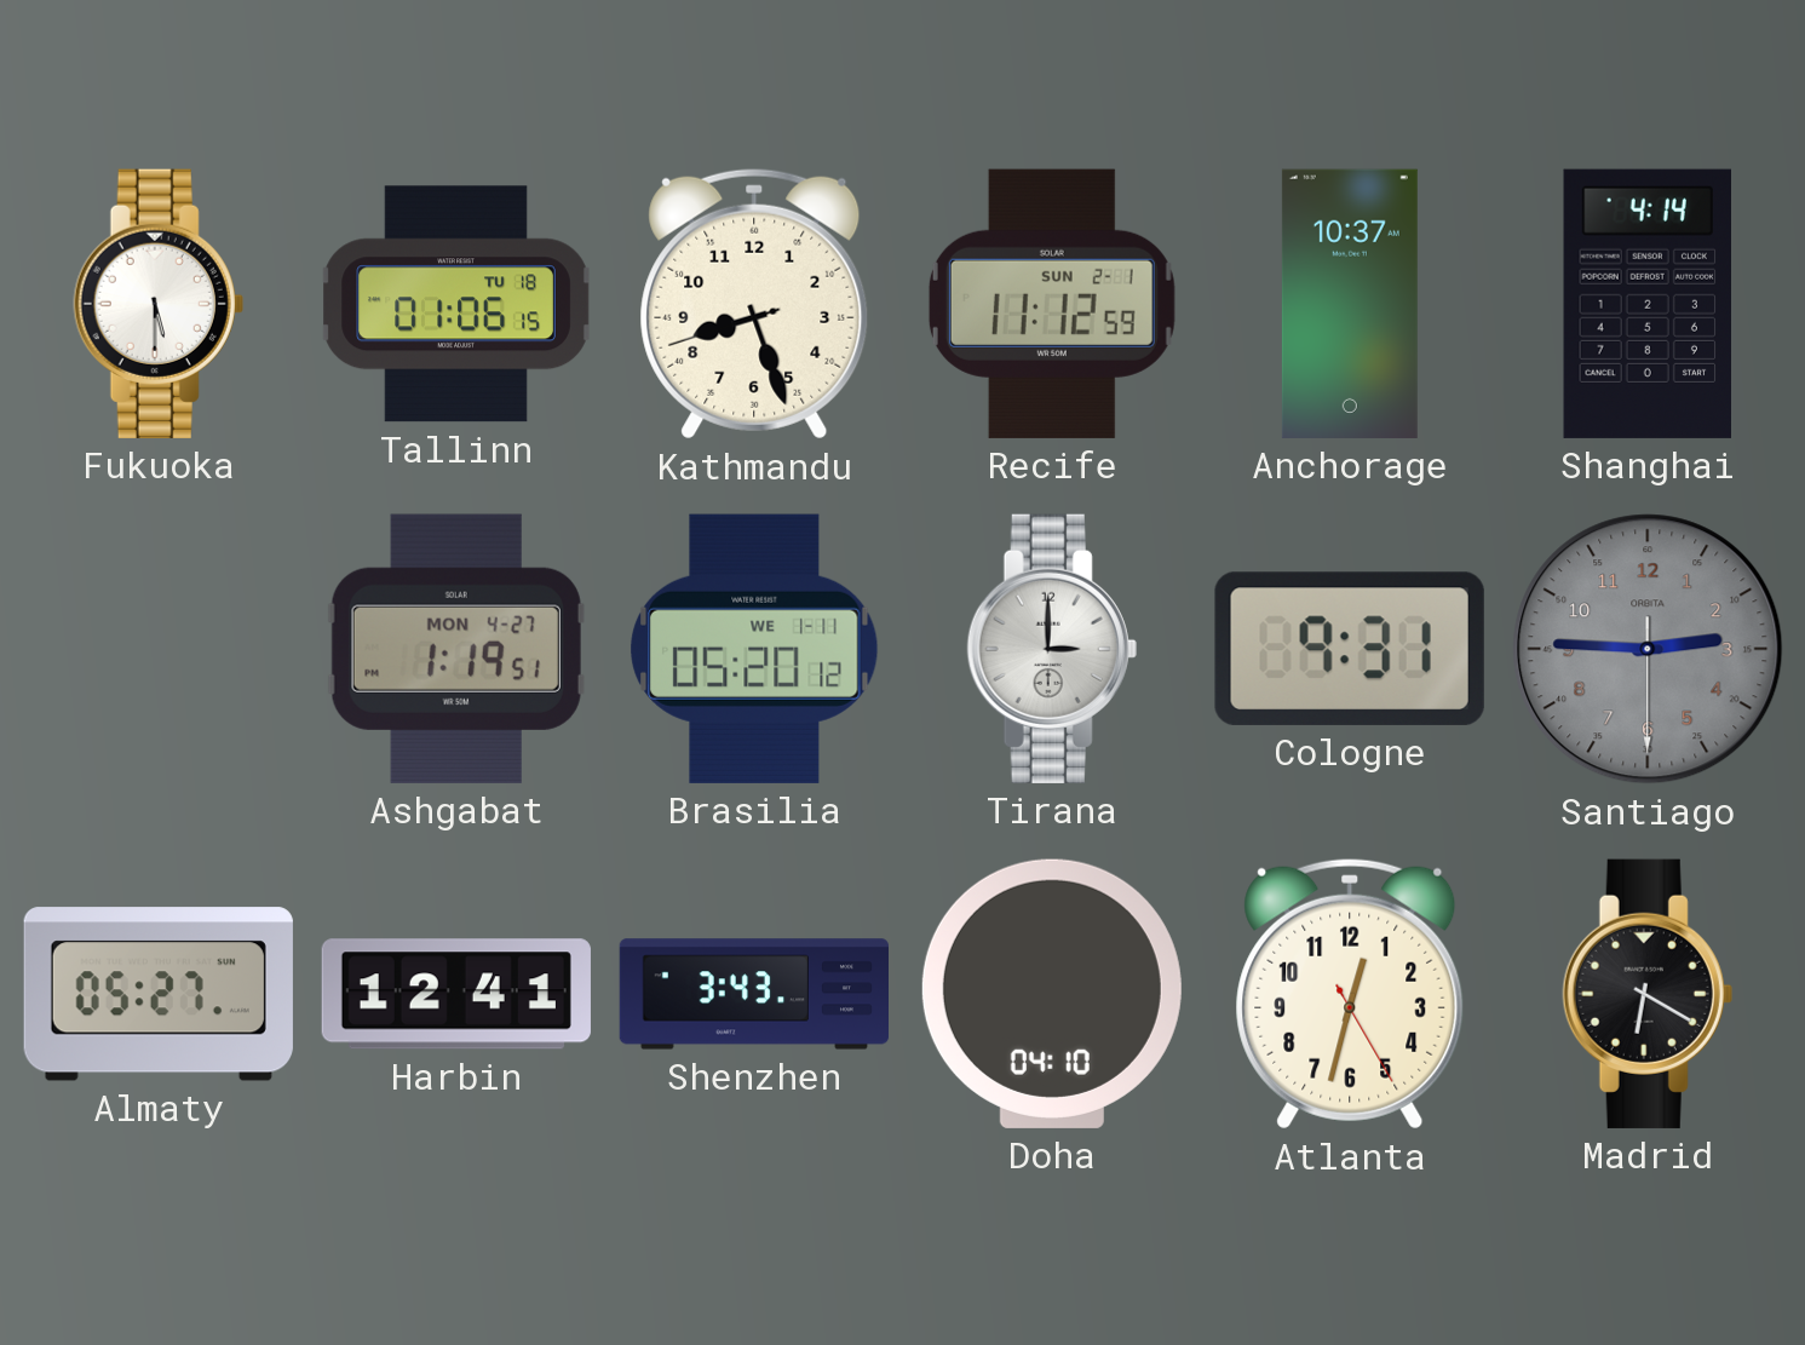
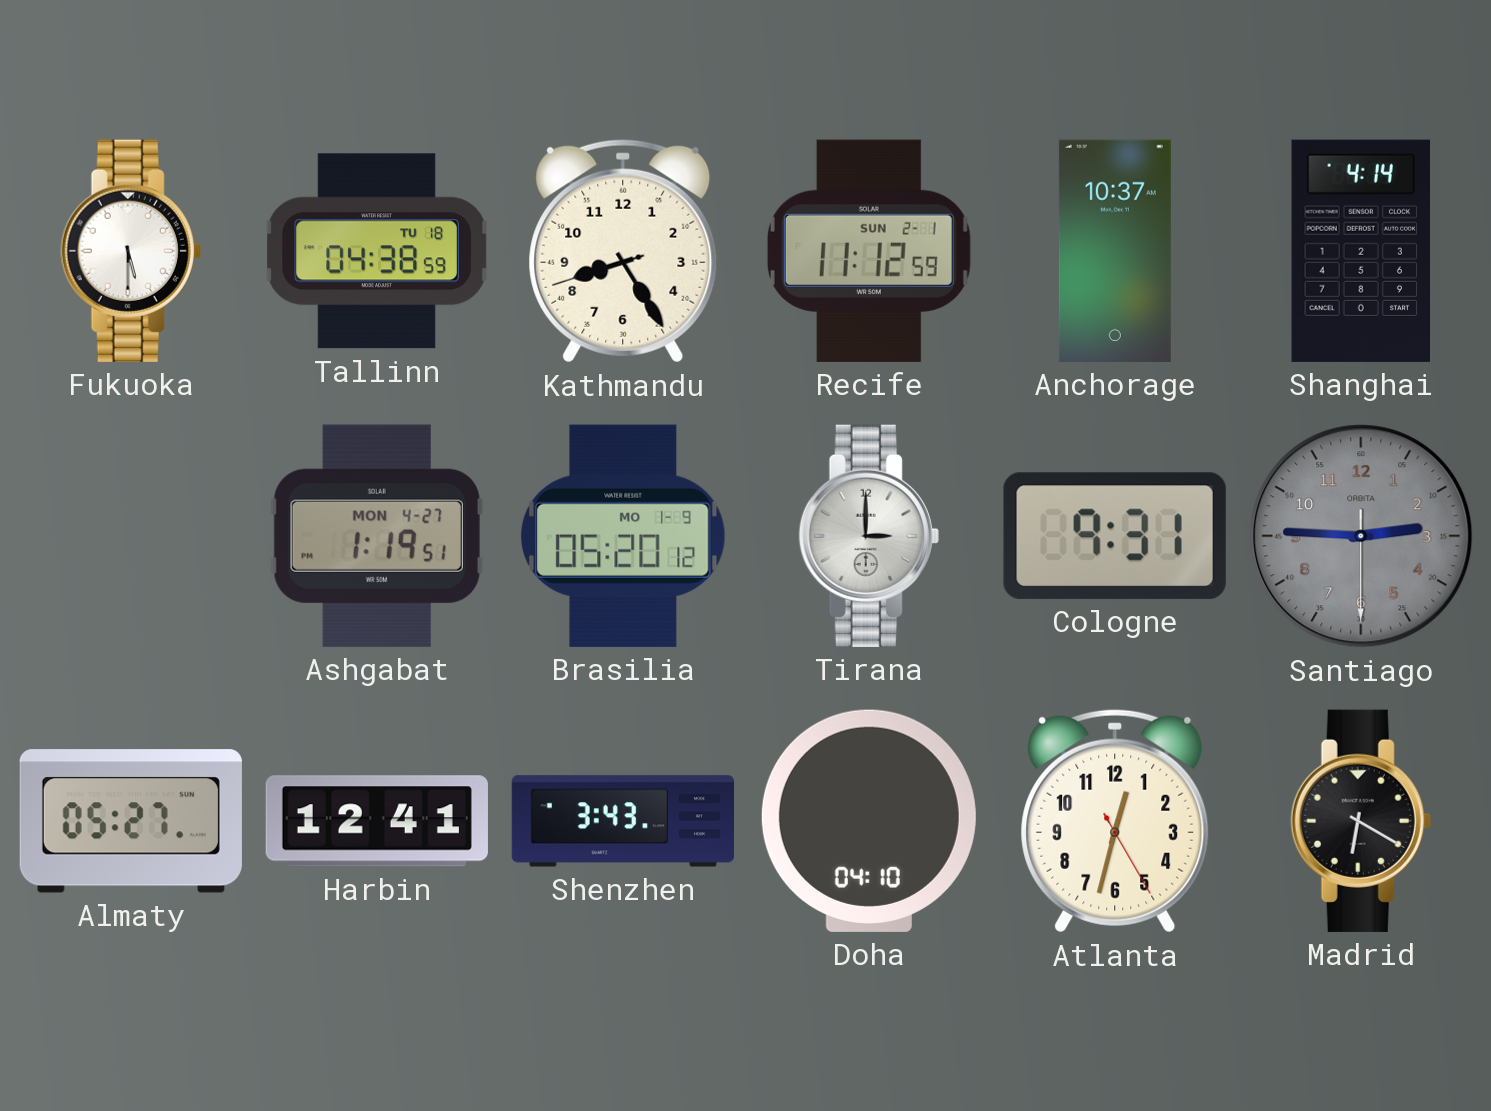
Tallinn: 01:06 -> 04:38 (377, 251)
Kathmandu: 8:26 -> 8:24 (623, 251)
Brasilia date: WE 1-11 -> MO 1-9 (623, 536)
